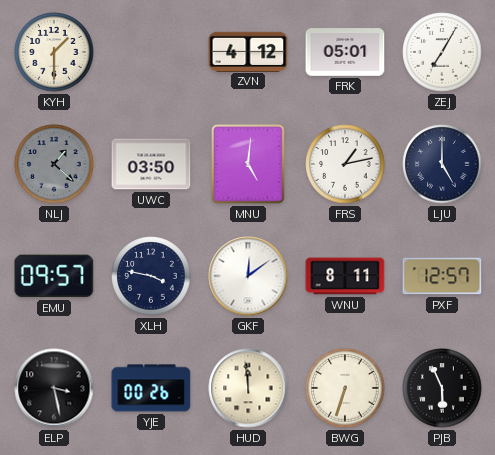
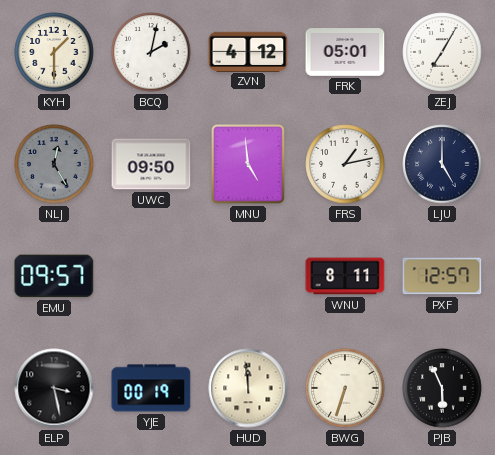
BCQ: none -> 2:02 (151, 52)
NLJ: 1:22 -> 12:25 (54, 164)
UWC: 03:50 -> 09:50 (151, 164)
MNU: 5:01 -> 4:59 (249, 165)
XLH: 3:47 -> none (151, 276)
GKF: 12:09 -> none (248, 276)
YJE: 00:26 -> 00:19 (151, 388)
